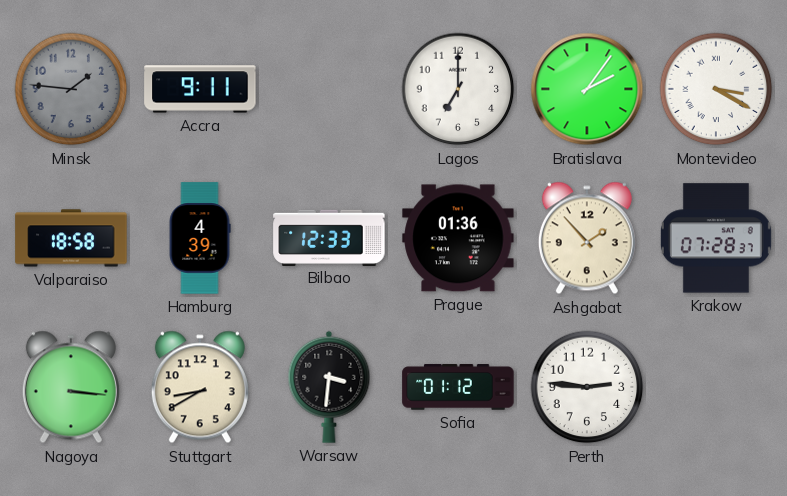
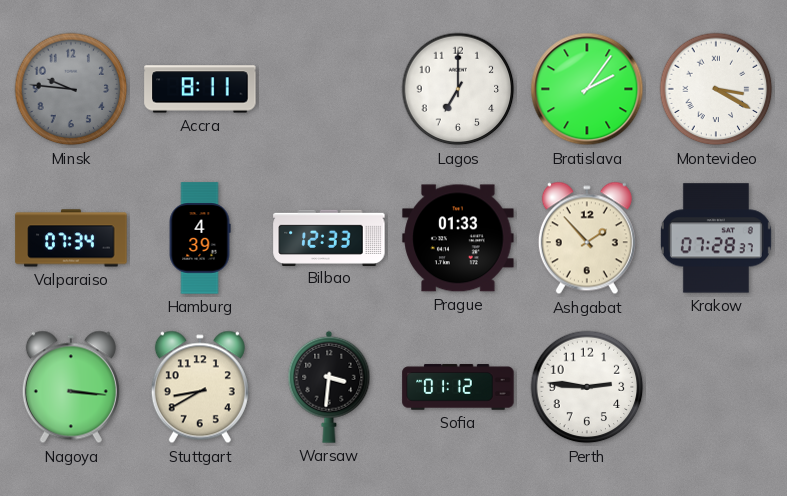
Minsk: 1:46 -> 9:46 (71, 89)
Accra: 9:11 -> 8:11 (200, 89)
Valparaiso: 18:58 -> 07:34 (71, 238)
Prague: 01:36 -> 01:33 (458, 238)
